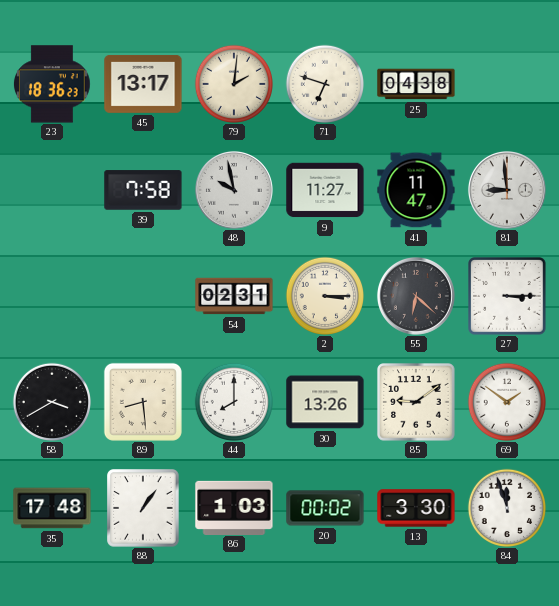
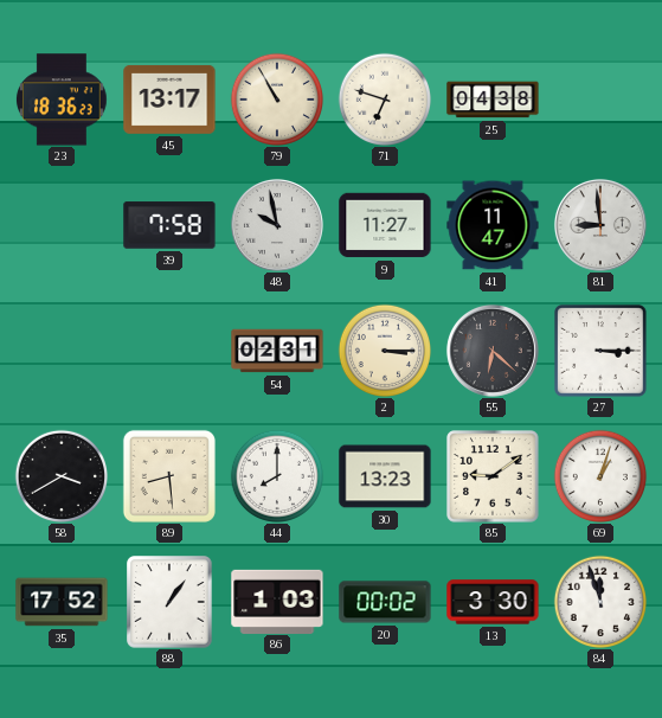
79: 2:01 -> 10:55 (276, 98)
30: 13:26 -> 13:23 (385, 476)
69: 1:51 -> 1:03 (599, 475)
35: 17:48 -> 17:52 (62, 602)
